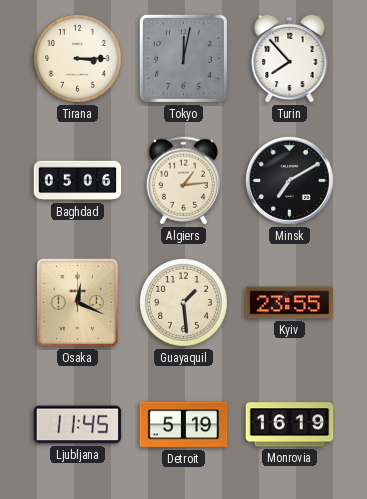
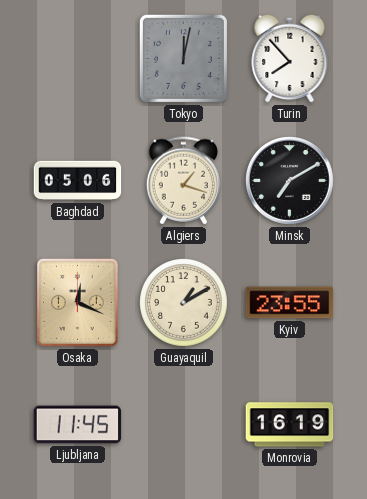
Tirana: 3:15 -> none (78, 59)
Algiers: 1:14 -> 1:18 (183, 181)
Guayaquil: 1:29 -> 1:10 (184, 303)
Detroit: 5:19 -> none (184, 425)
